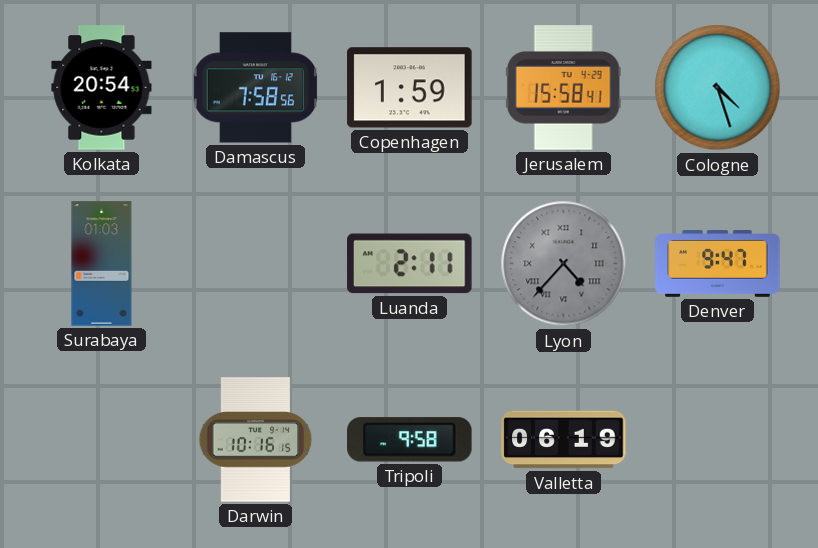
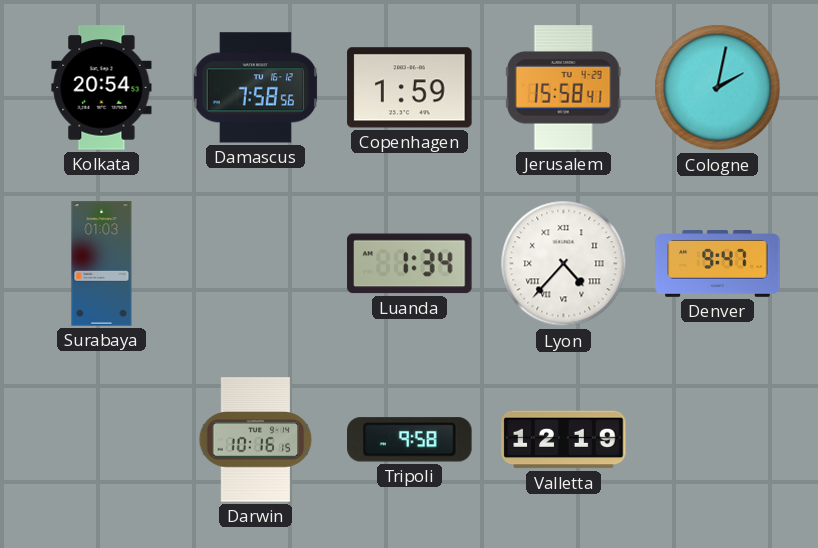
Cologne: 4:27 -> 2:02 (718, 88)
Luanda: 2:11 -> 1:34 (410, 264)
Lyon dial: grey -> white (564, 264)
Valletta: 06:19 -> 12:19 (564, 440)
